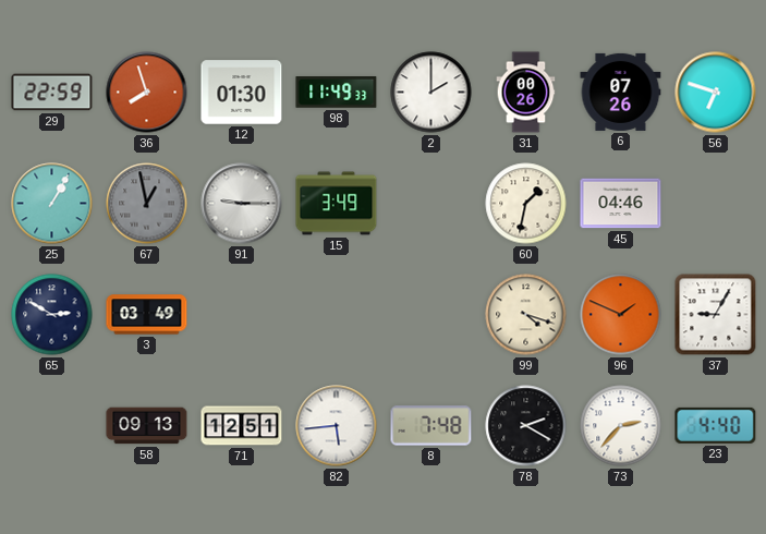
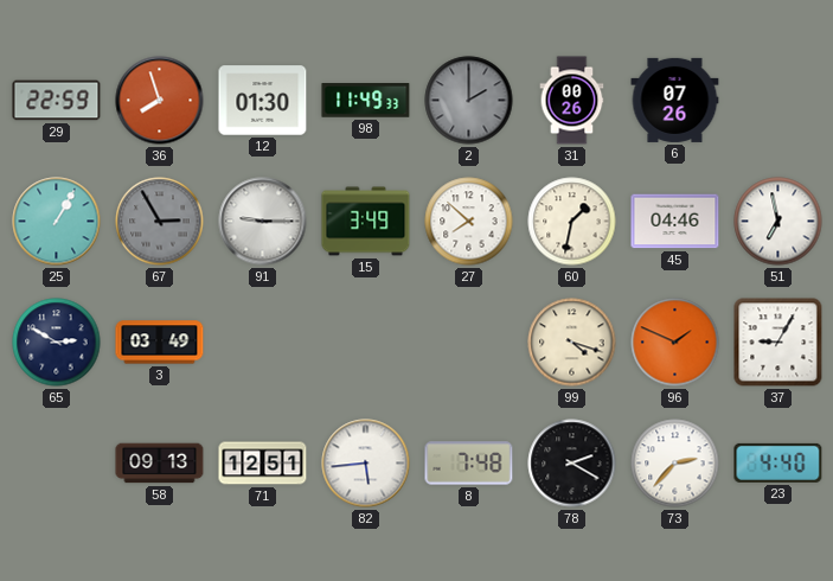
2 dial: white -> grey (469, 101)
56: 6:48 -> none (716, 93)
67: 12:58 -> 2:55 (160, 222)
27: none -> 7:52 (469, 222)
51: none -> 6:58 (778, 222)
